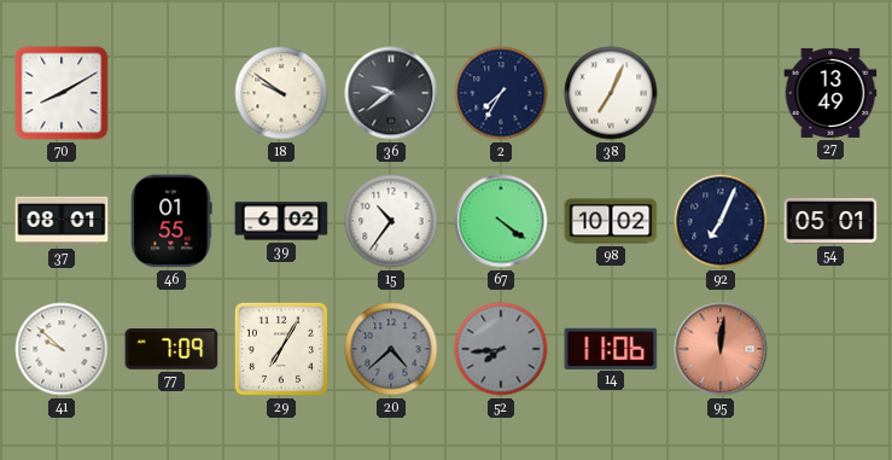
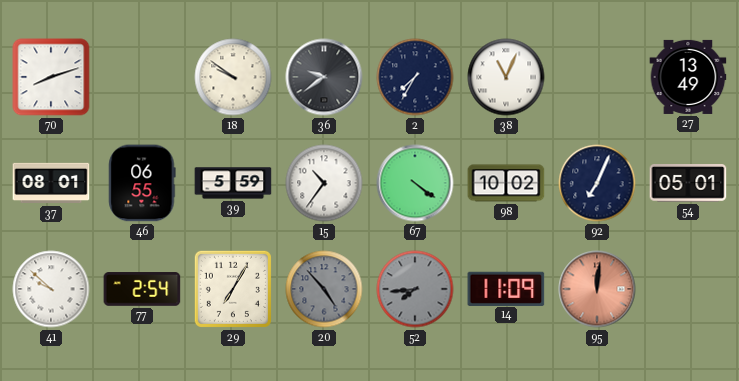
70: 8:10 -> 8:12 (51, 77)
38: 7:04 -> 11:04 (506, 77)
46: 01:55 -> 06:55 (142, 183)
39: 6:02 -> 5:59 (233, 183)
77: 7:09 -> 2:54 (142, 289)
20: 4:38 -> 4:53 (324, 289)
14: 11:06 -> 11:09 (506, 288)
